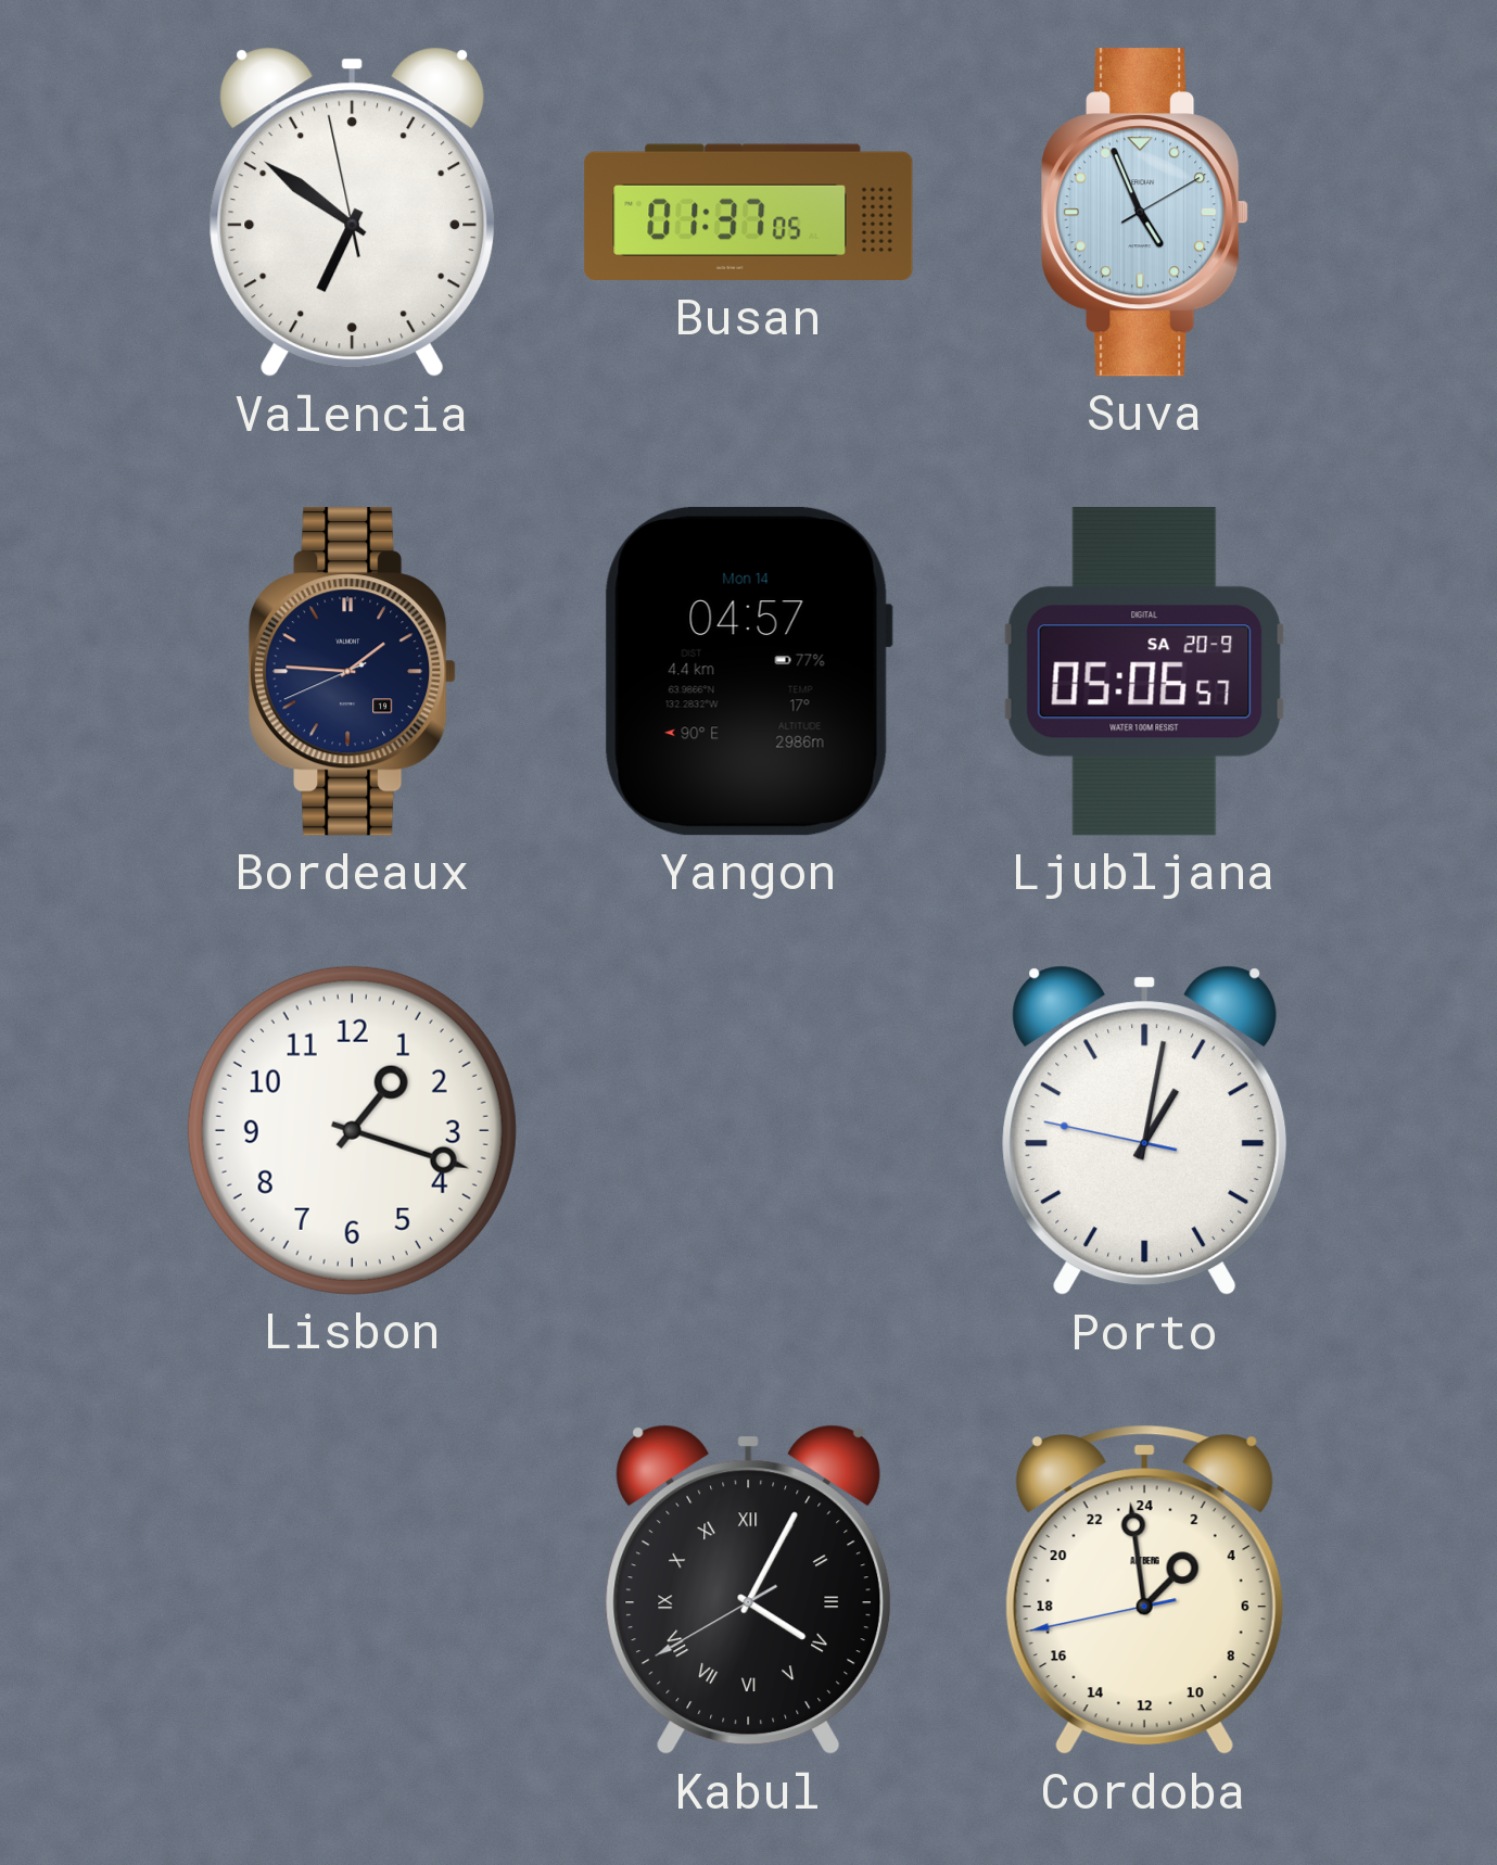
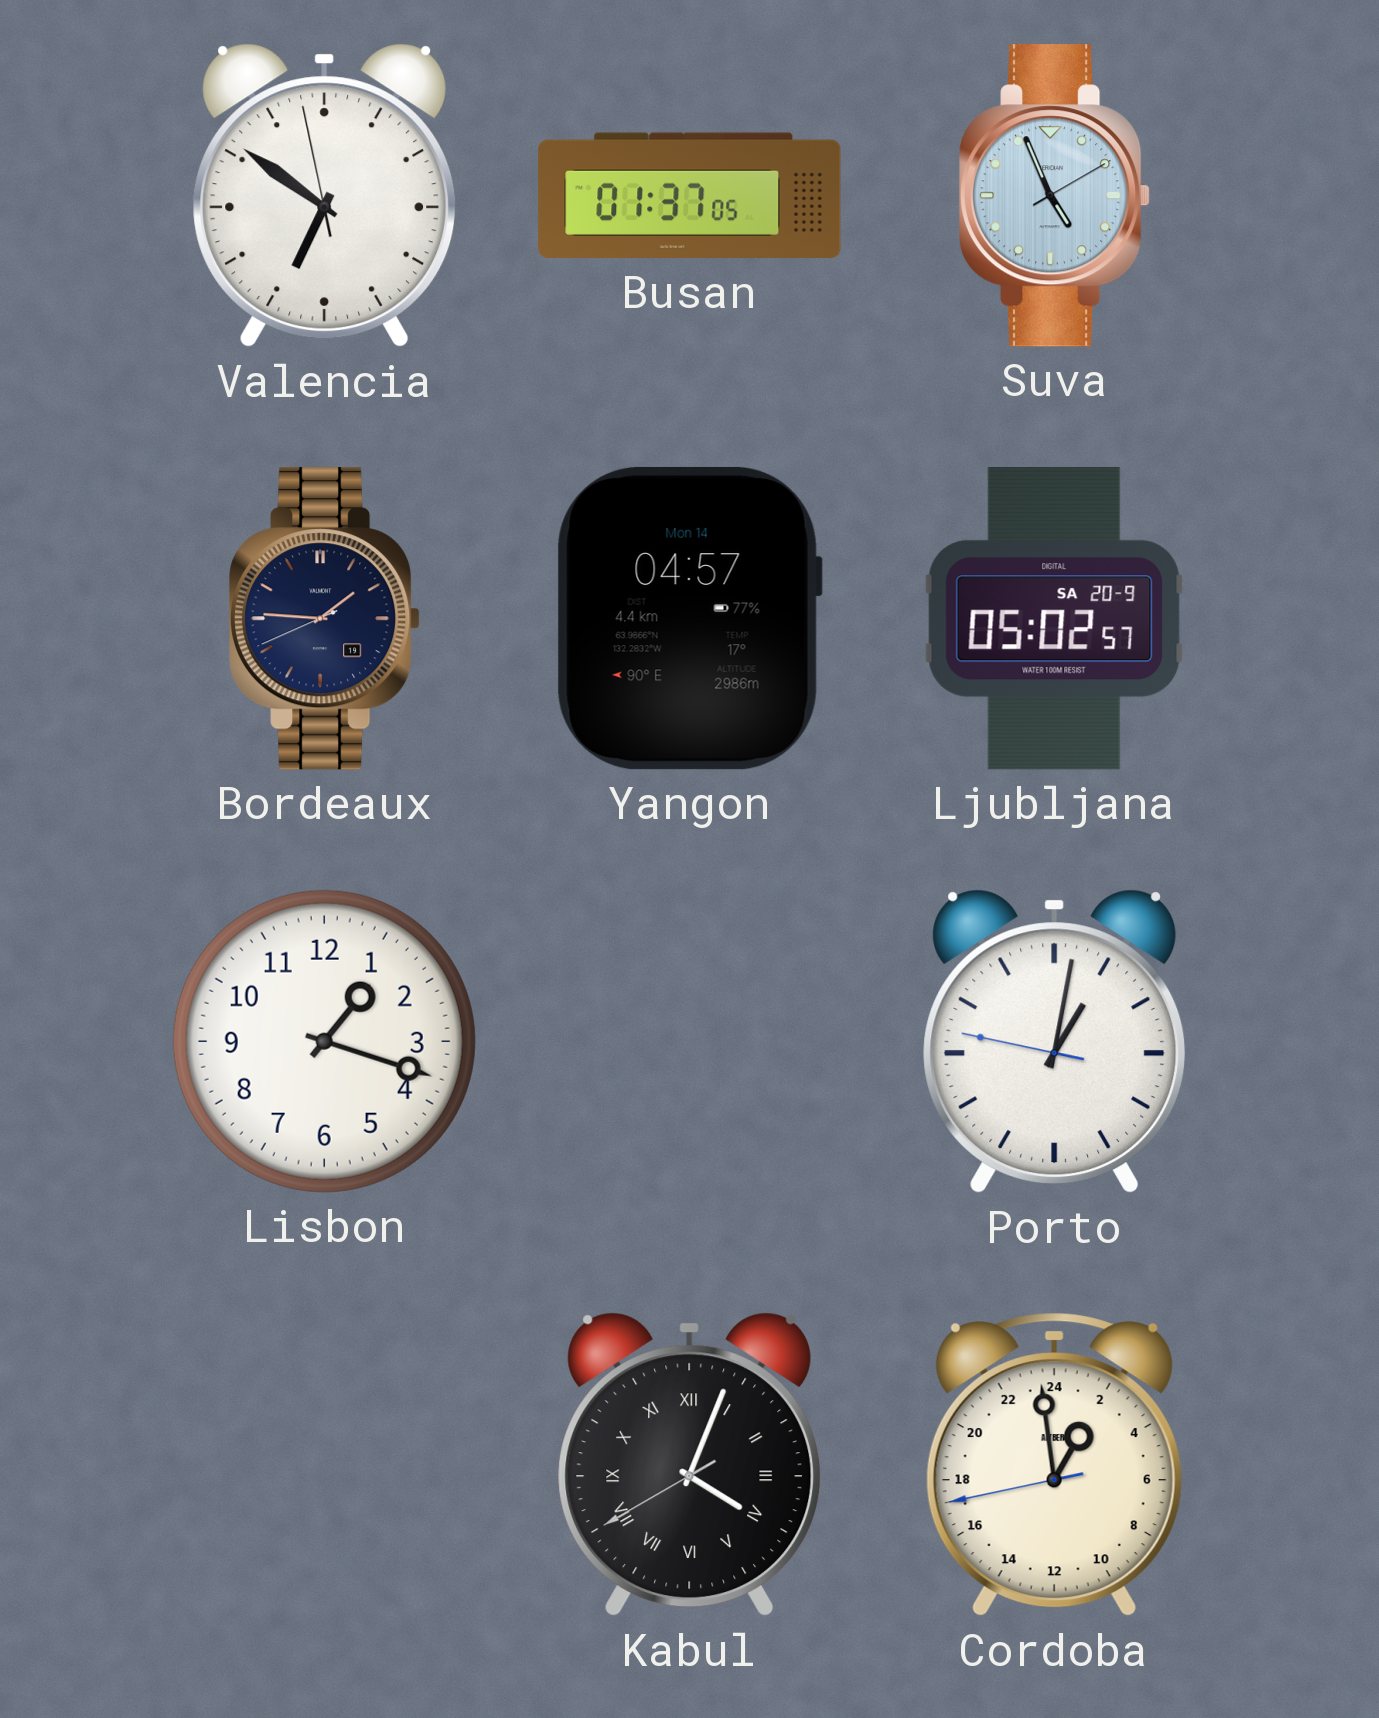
Ljubljana: 05:06 -> 05:02 (1054, 619)
Kabul: 4:04 -> 4:03 (690, 1465)
Cordoba: 2:58 -> 1:58 (1054, 1465)
